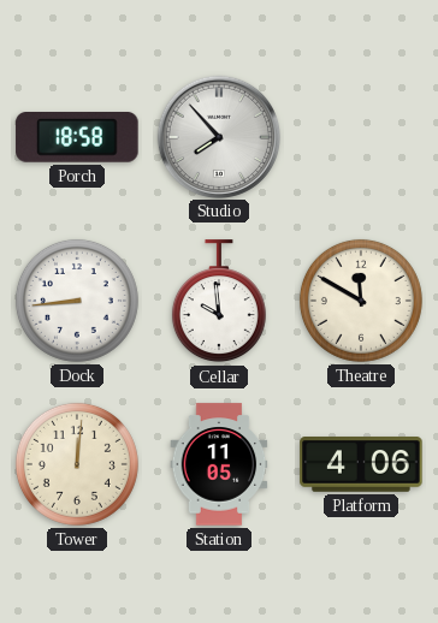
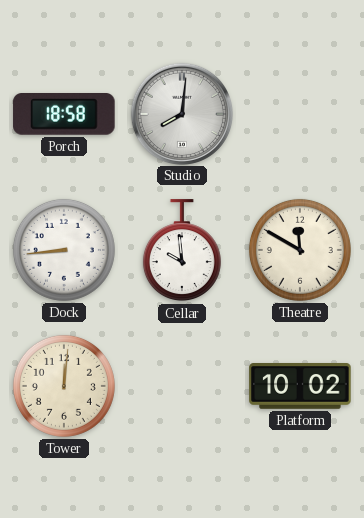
Studio: 7:53 -> 8:01 (181, 113)
Station: 11:05 -> none (219, 464)
Platform: 4:06 -> 10:02 (300, 387)
